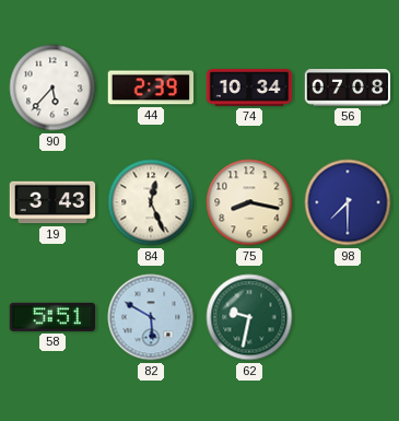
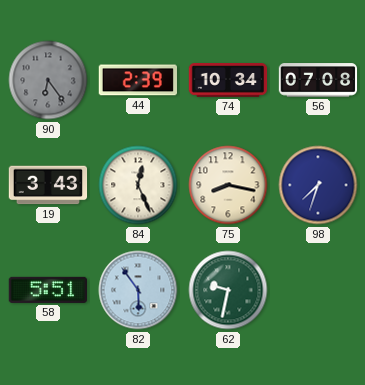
90: 5:37 -> 6:24 (48, 80)
90 dial: white -> grey (48, 80)
98: 7:30 -> 7:33 (318, 185)
82: 5:50 -> 5:54 (138, 290)
